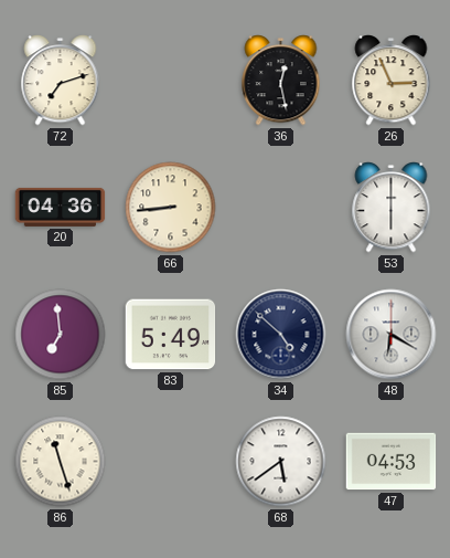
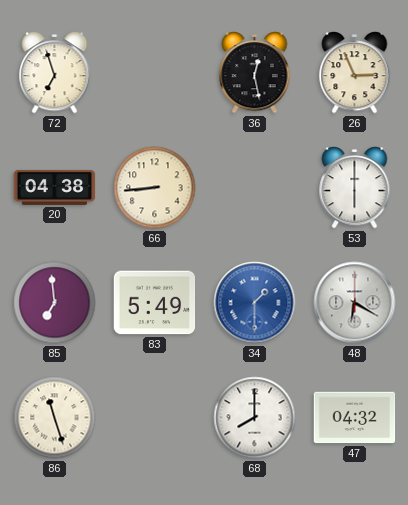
72: 7:12 -> 6:57 (55, 73)
20: 04:36 -> 04:38 (55, 187)
34: 4:52 -> 1:30 (255, 303)
34 dial: navy -> blue (255, 303)
68: 5:39 -> 8:00 (255, 418)
47: 04:53 -> 04:32 (355, 418)
